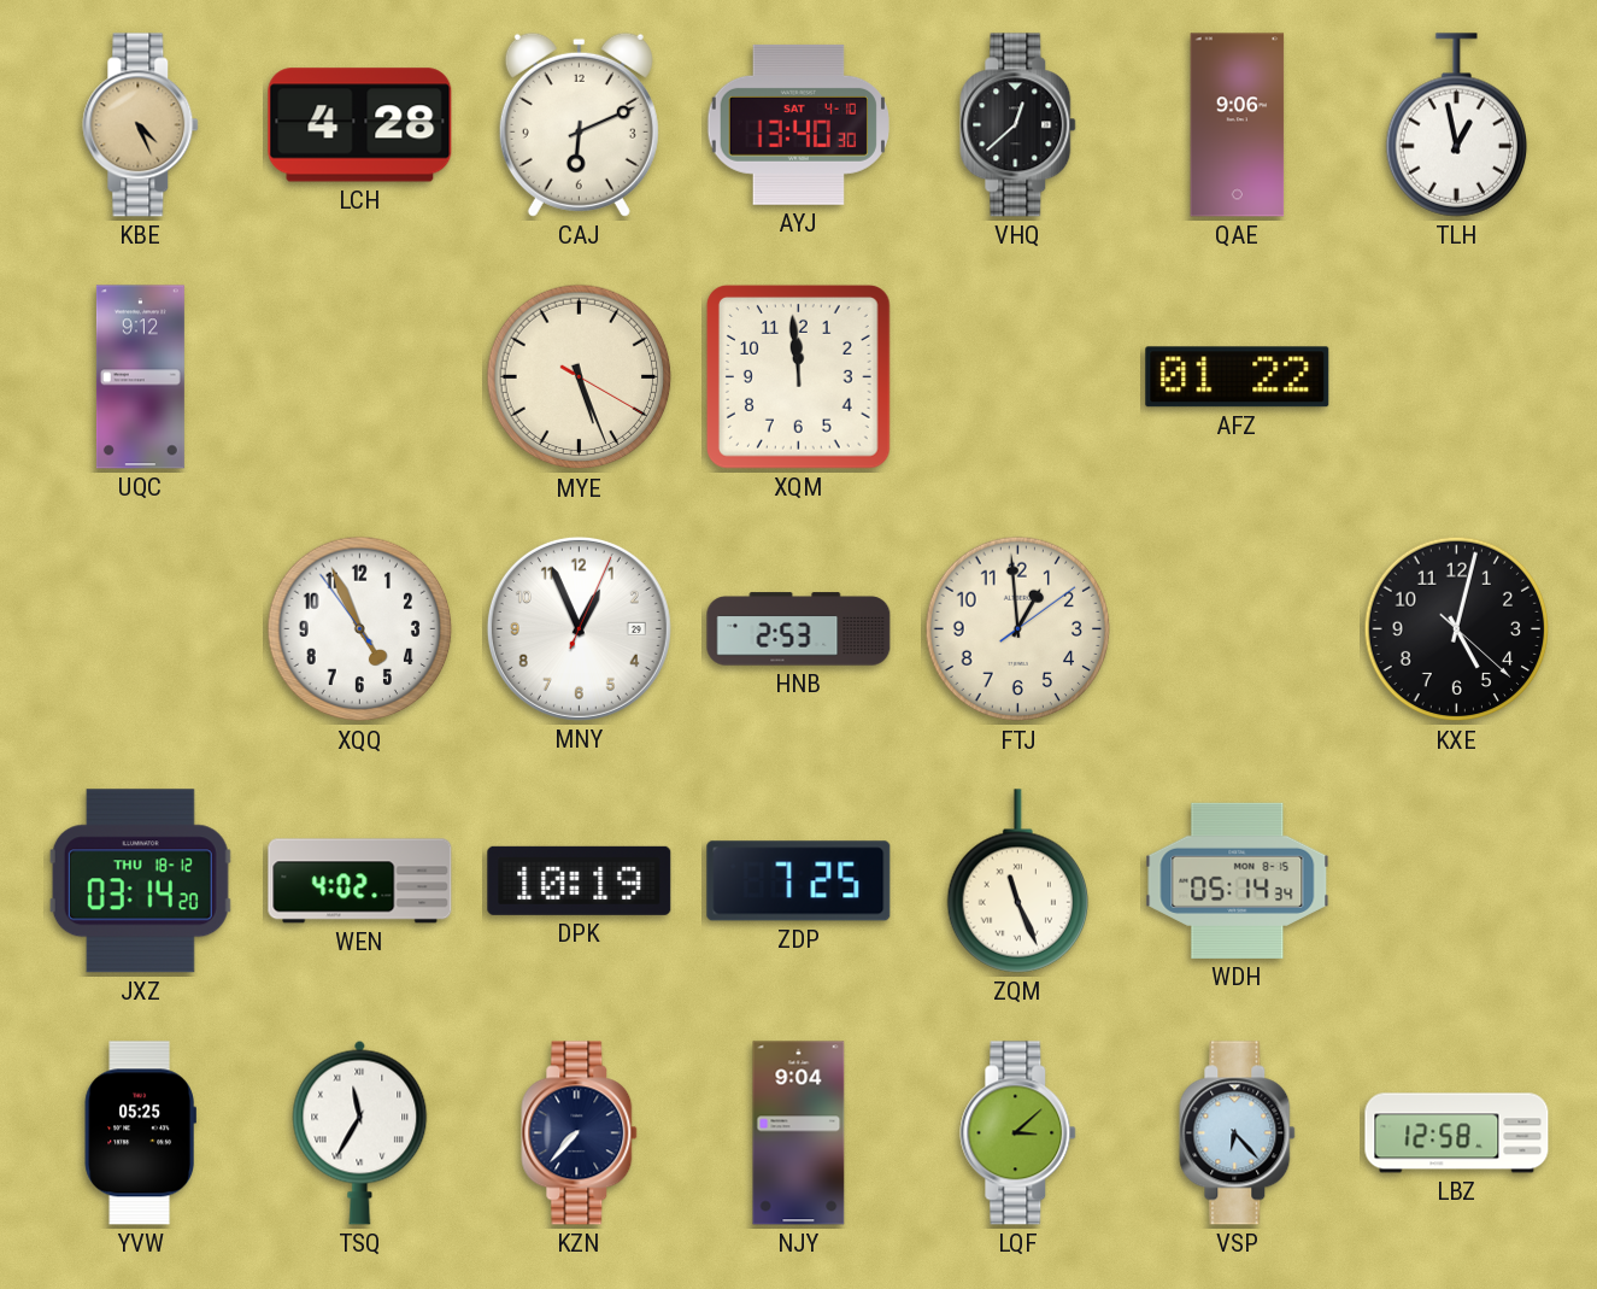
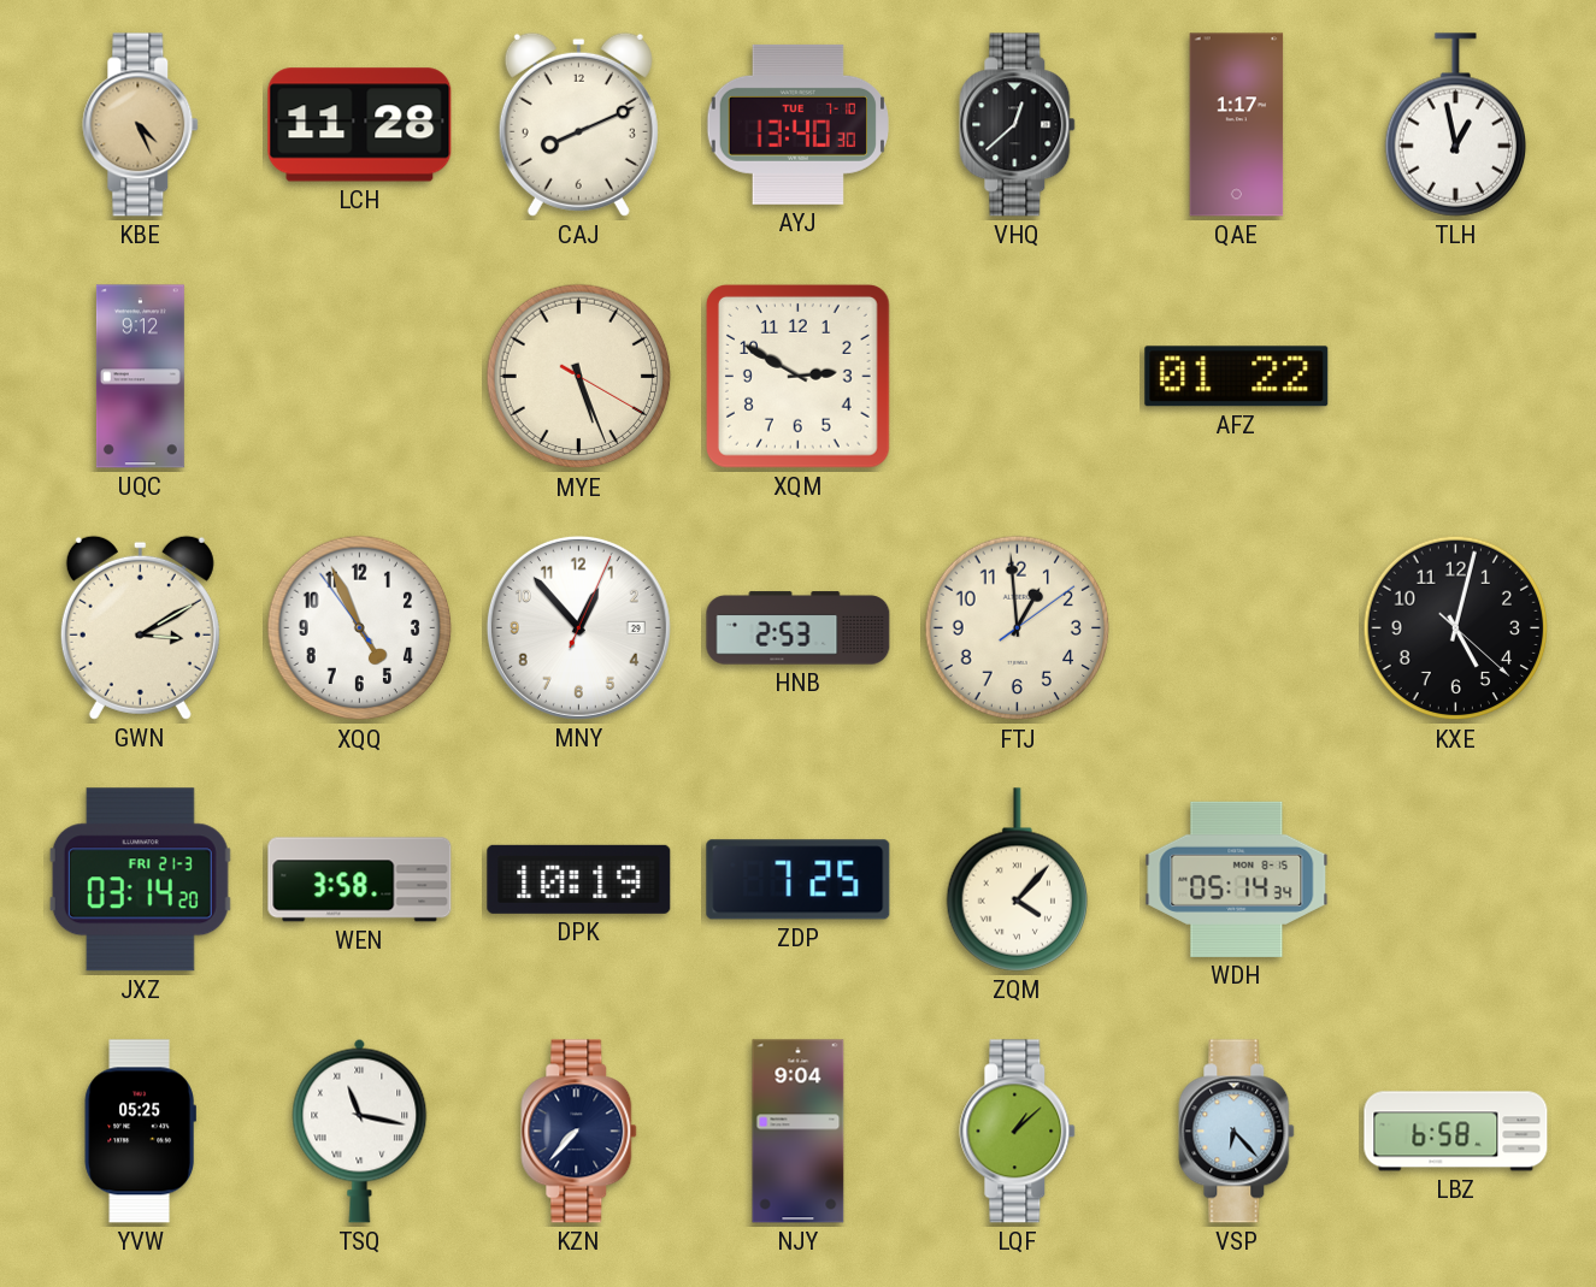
LCH: 4:28 -> 11:28 (360, 125)
CAJ: 6:11 -> 8:11 (578, 124)
AYJ date: SAT 4-10 -> TUE 7-10 (797, 124)
QAE: 9:06 -> 1:17 (1237, 125)
XQM: 11:59 -> 2:50 (797, 376)
GWN: none -> 3:10 (140, 627)
MNY: 12:56 -> 12:53 (578, 627)
JXZ date: THU 18-12 -> FRI 21-3 (140, 880)
WEN: 4:02 -> 3:58 (360, 880)
ZQM: 11:26 -> 4:07 (1017, 880)
TSQ: 11:35 -> 11:17 (360, 1130)
LQF: 3:08 -> 1:08 (1018, 1132)
LBZ: 12:58 -> 6:58 (1456, 1132)
